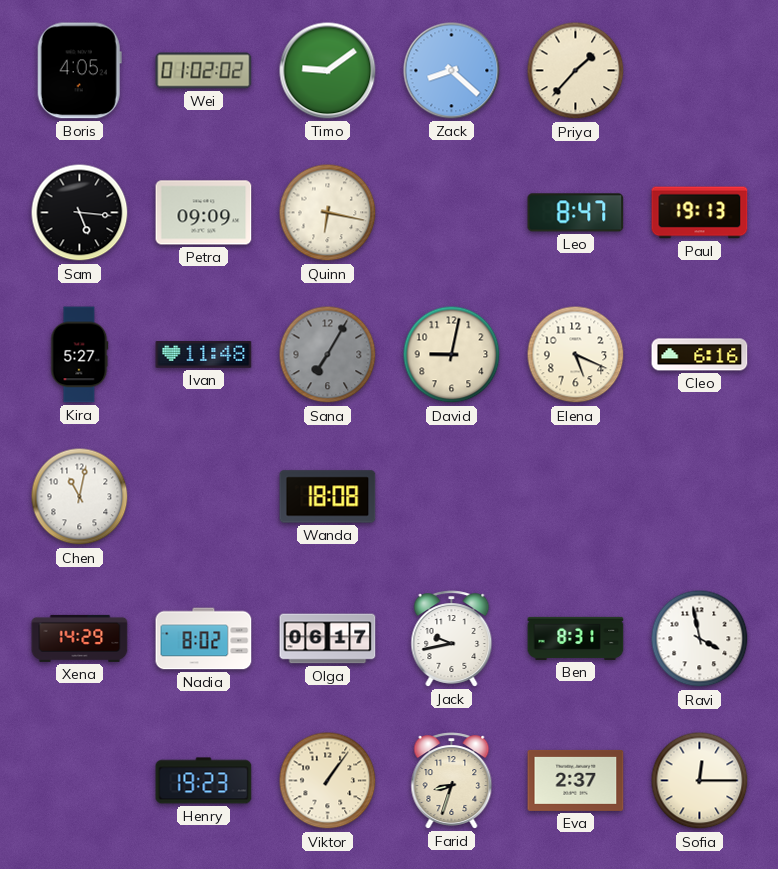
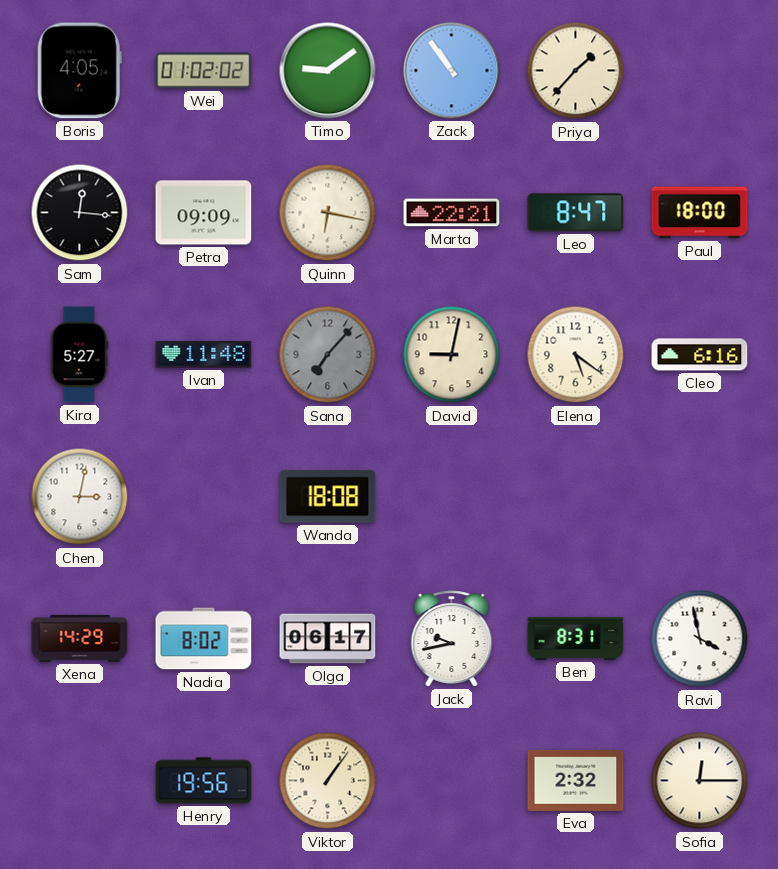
Zack: 8:22 -> 10:54 (452, 71)
Sam: 5:16 -> 12:16 (80, 213)
Marta: none -> 22:21 (452, 213)
Paul: 19:13 -> 18:00 (700, 213)
Sana: 7:05 -> 7:07 (328, 355)
Elena: 5:19 -> 5:21 (576, 355)
Chen: 11:02 -> 3:02 (80, 497)
Henry: 19:23 -> 19:56 (204, 781)
Farid: 8:33 -> none (452, 781)
Eva: 2:37 -> 2:32 (576, 780)
